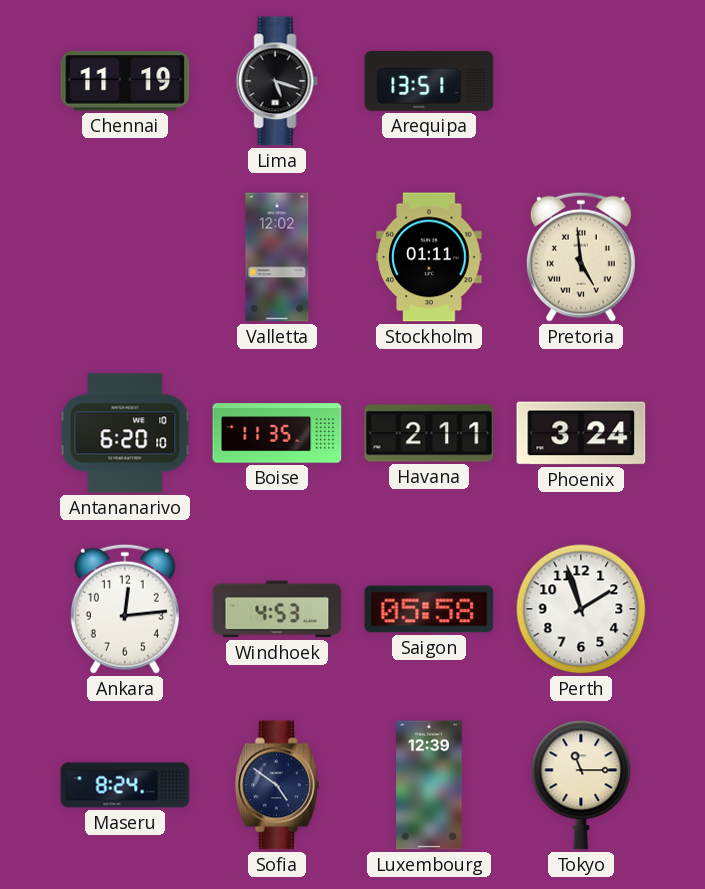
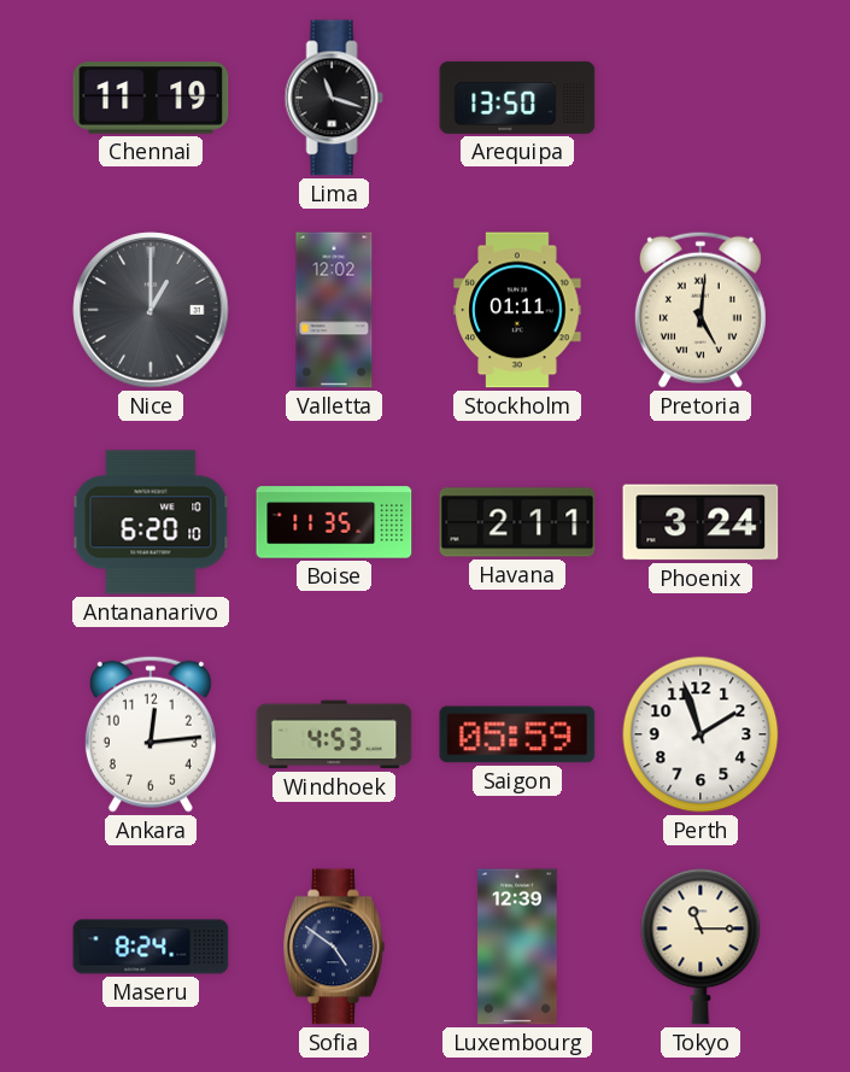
Lima: 5:18 -> 11:18 (334, 98)
Arequipa: 13:51 -> 13:50 (517, 98)
Nice: none -> 1:00 (151, 310)
Pretoria: 4:59 -> 5:01 (700, 310)
Saigon: 05:58 -> 05:59 (517, 734)
